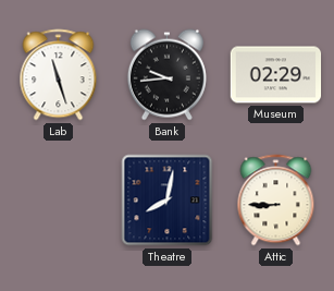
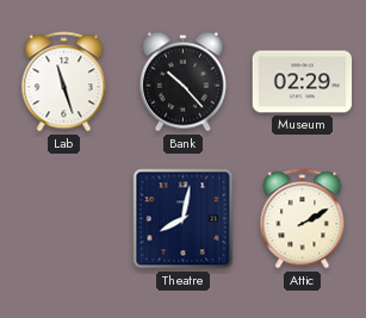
Bank: 9:44 -> 10:23 (182, 82)
Attic: 8:45 -> 2:10 (303, 219)
